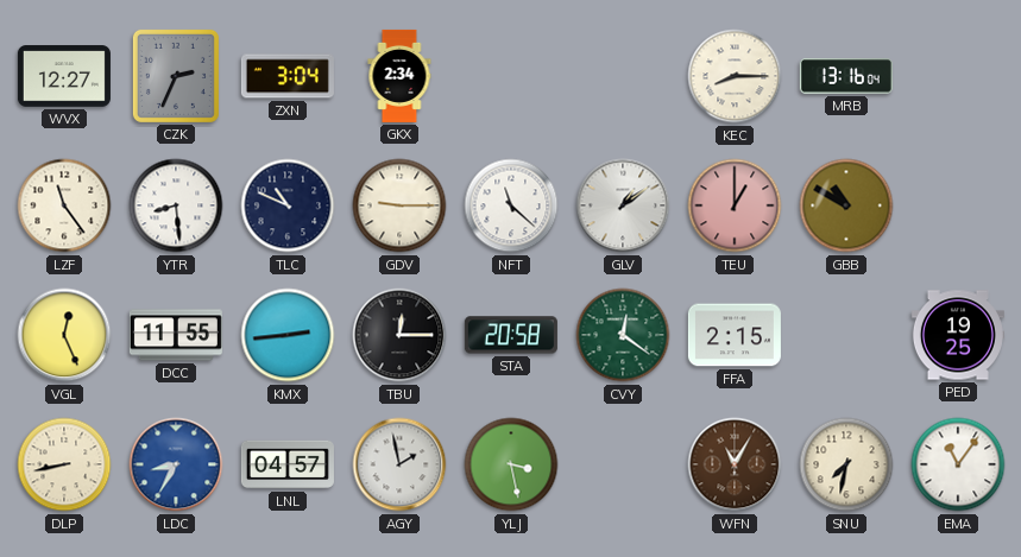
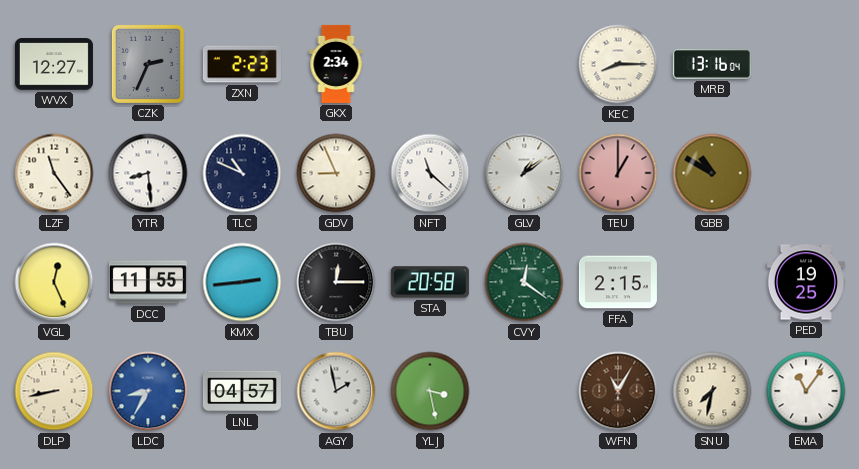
ZXN: 3:04 -> 2:23 (242, 64)
GDV: 9:15 -> 8:56 (336, 173)
